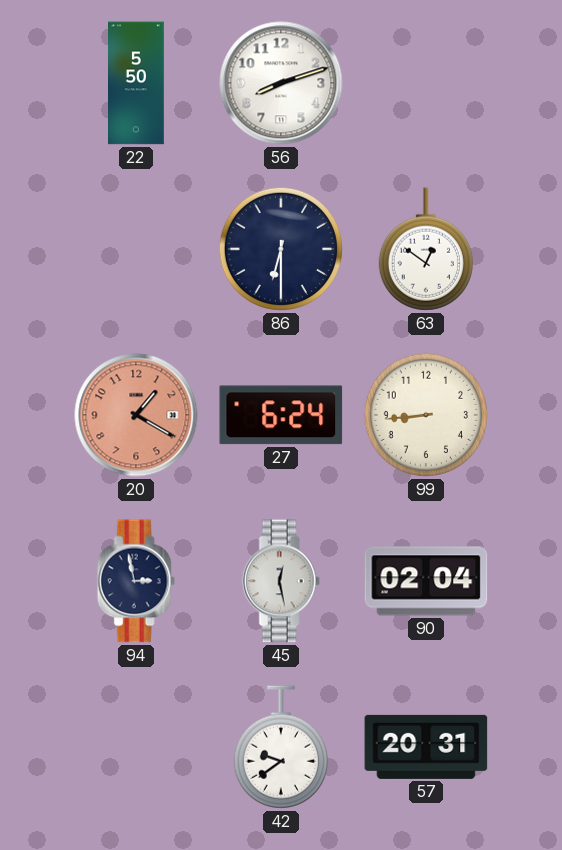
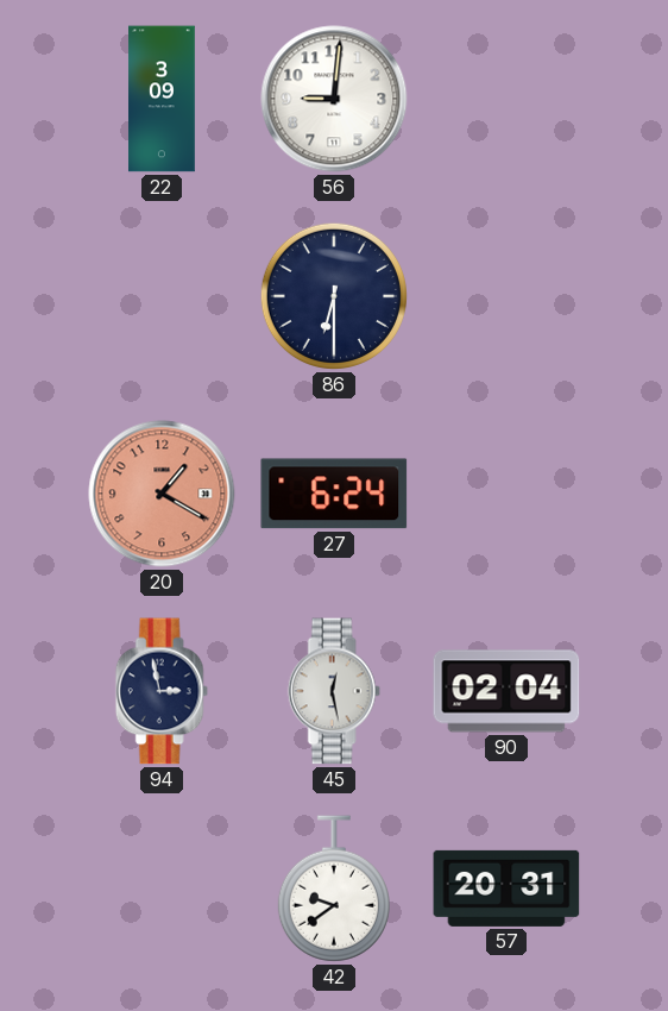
22: 5:50 -> 3:09 (163, 99)
56: 8:12 -> 9:01 (334, 99)
63: 12:51 -> none (426, 249)
99: 8:44 -> none (426, 415)
